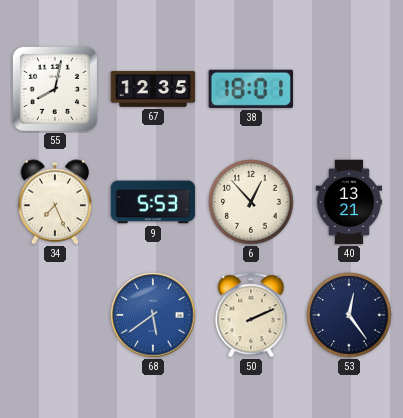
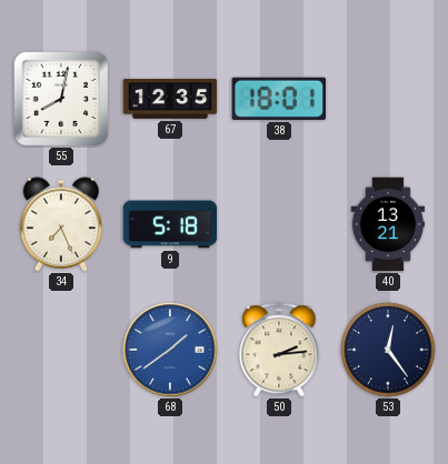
9: 5:53 -> 5:18 (170, 224)
6: 12:53 -> none (251, 202)
68: 5:39 -> 1:39 (170, 350)
50: 2:11 -> 2:14 (279, 350)
